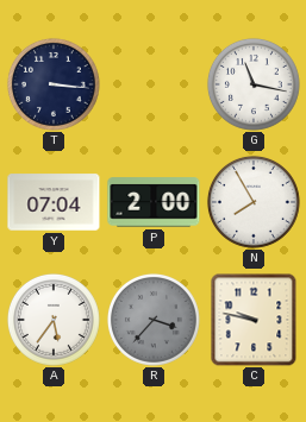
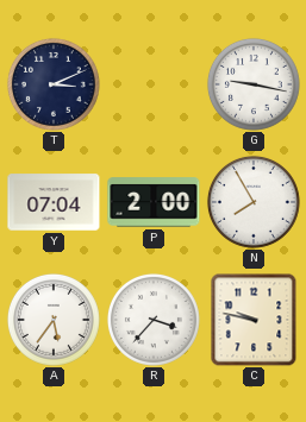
T: 3:16 -> 3:11 (54, 84)
G: 11:17 -> 9:17 (254, 84)
R dial: grey -> white (154, 320)
